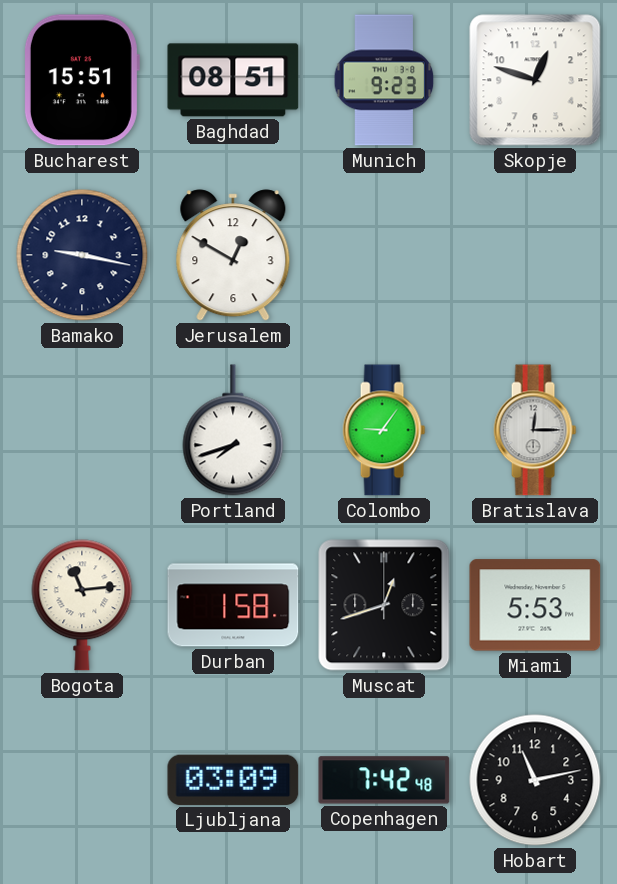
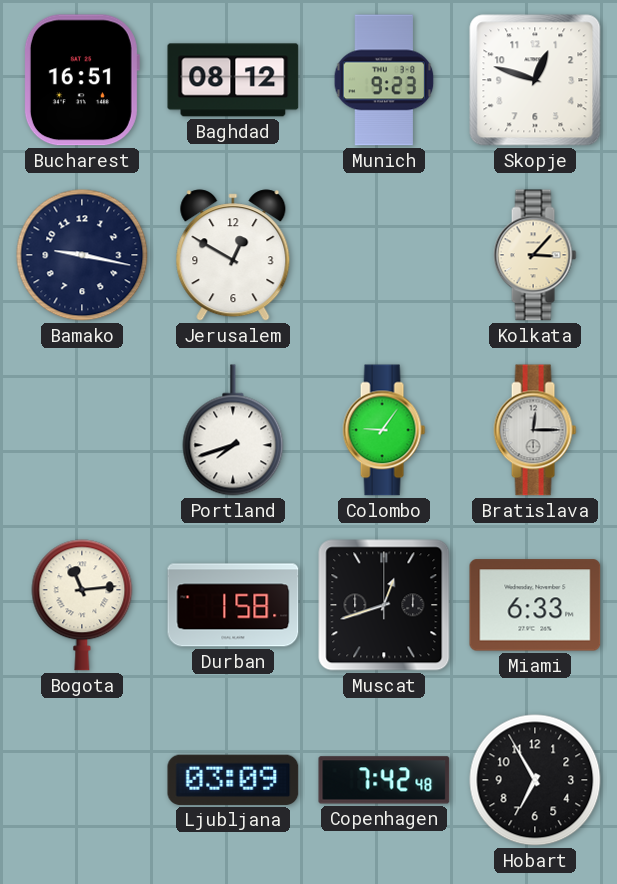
Bucharest: 15:51 -> 16:51 (81, 80)
Baghdad: 08:51 -> 08:12 (233, 80)
Kolkata: none -> 3:07 (535, 255)
Miami: 5:53 -> 6:33 (535, 605)
Hobart: 11:13 -> 6:55 (535, 780)
